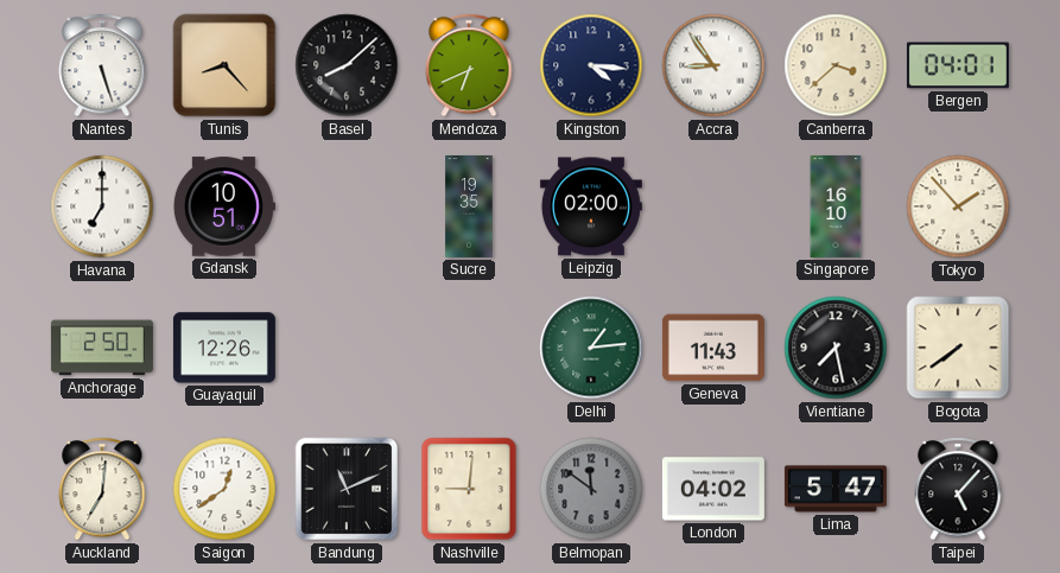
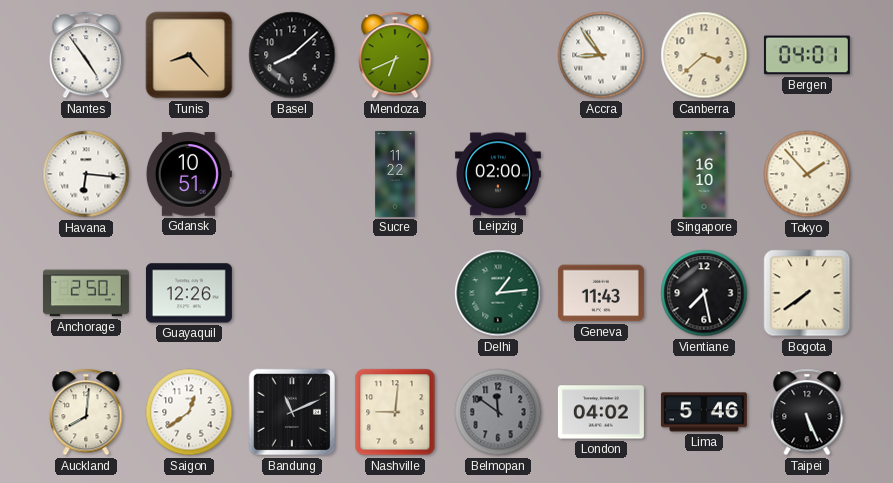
Nantes: 5:27 -> 4:54 (86, 55)
Kingston: 4:16 -> none (591, 65)
Havana: 7:00 -> 6:16 (86, 174)
Sucre: 19:35 -> 11:22 (395, 174)
Auckland: 7:01 -> 8:01 (86, 412)
Lima: 5:47 -> 5:46 (704, 412)
Taipei: 5:07 -> 5:26 (807, 412)
